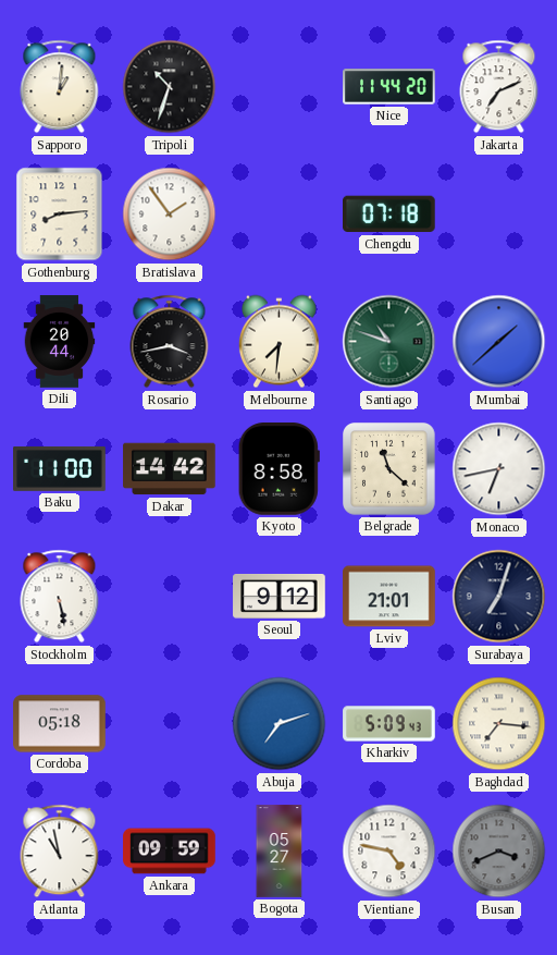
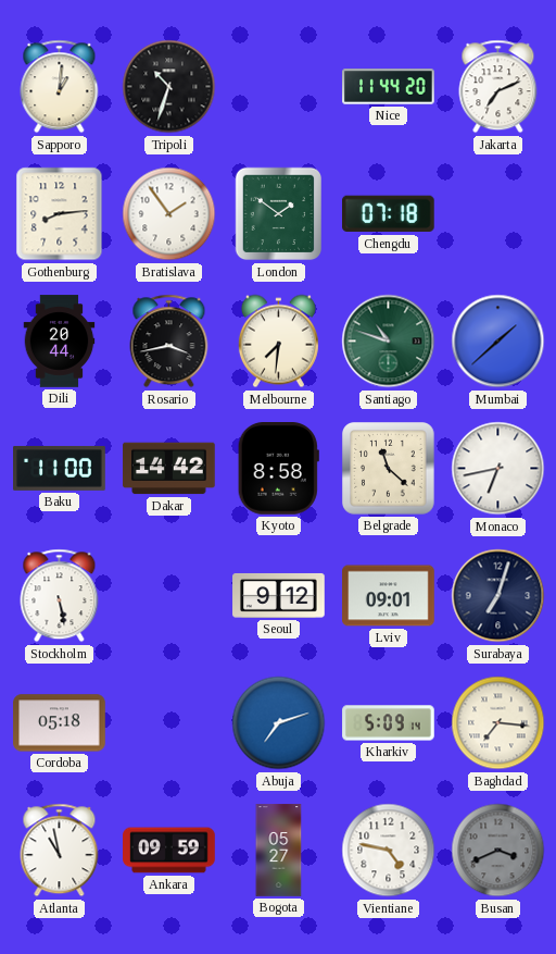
London: none -> 1:51 (279, 214)
Lviv: 21:01 -> 09:01 (389, 596)
Kharkiv: 5:09:43 -> 5:09:14 (389, 723)
